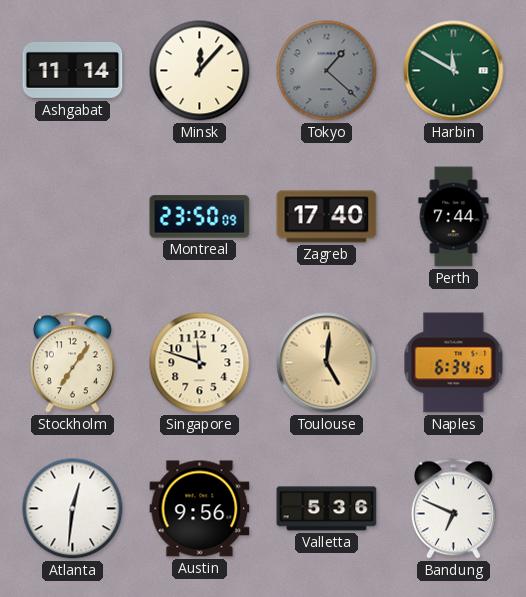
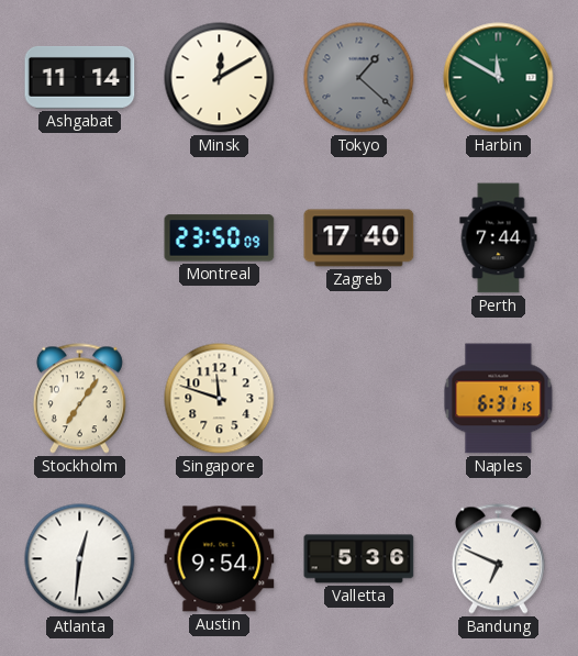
Minsk: 12:07 -> 12:10 (220, 78)
Toulouse: 5:01 -> none (327, 363)
Naples: 6:34 -> 6:31 (499, 399)
Austin: 9:56 -> 9:54 (220, 559)
